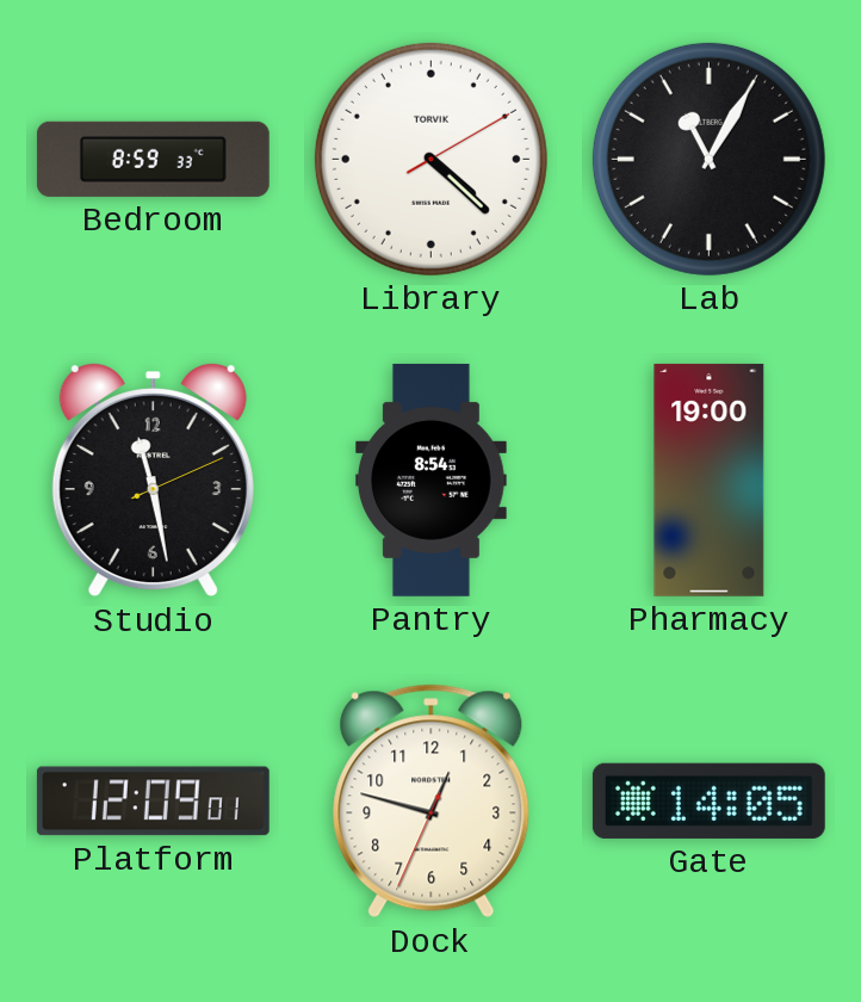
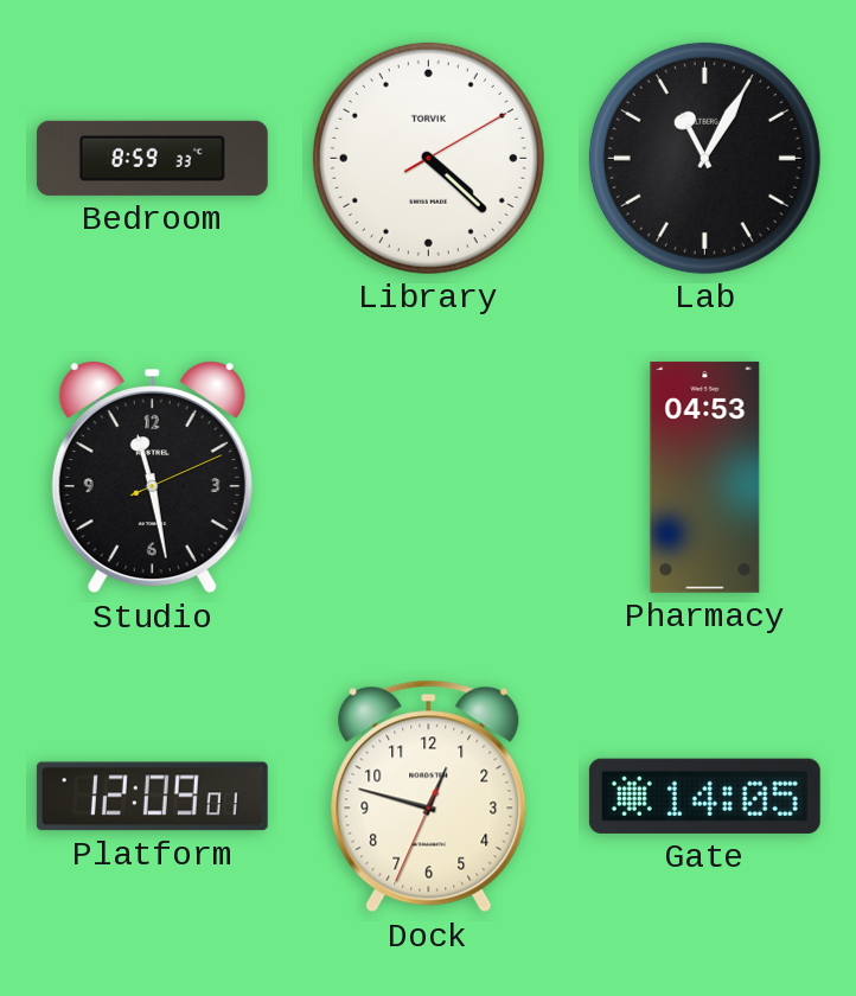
Pantry: 8:54 -> none (432, 480)
Pharmacy: 19:00 -> 04:53 (705, 477)
